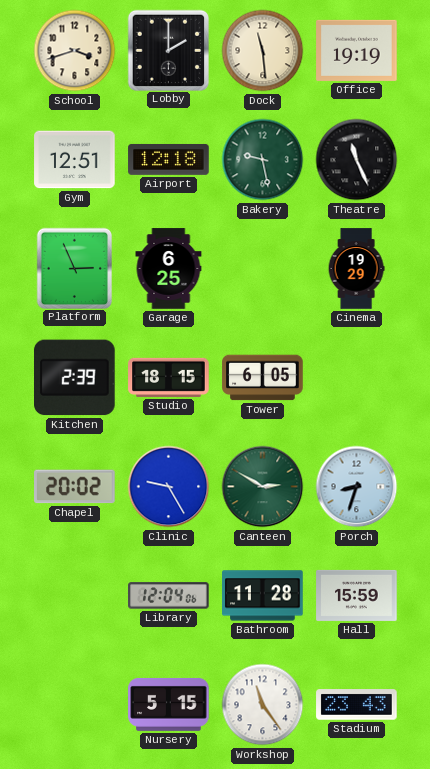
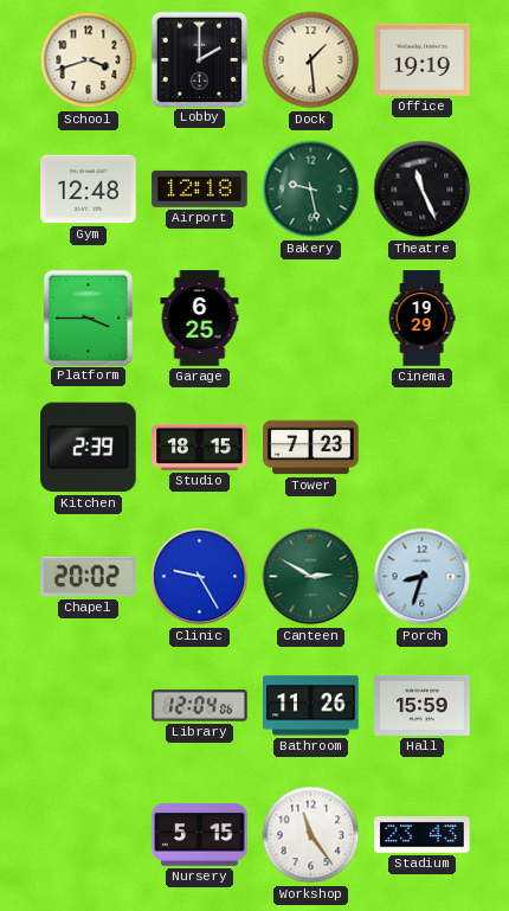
Dock: 11:29 -> 1:29 (311, 60)
Gym: 12:51 -> 12:48 (89, 190)
Platform: 2:56 -> 3:45 (88, 317)
Tower: 6:05 -> 7:23 (311, 448)
Bathroom: 11:28 -> 11:26 (311, 706)
